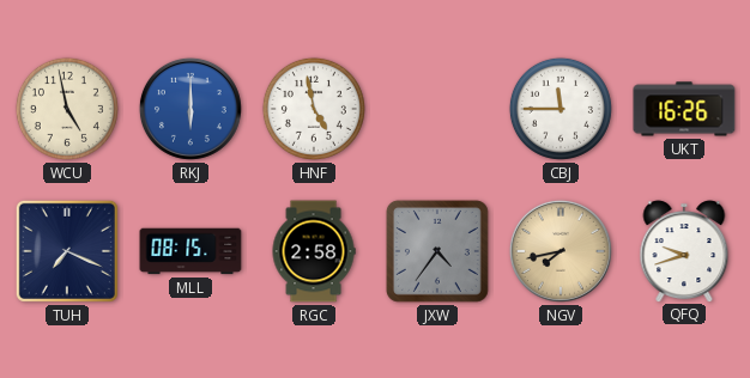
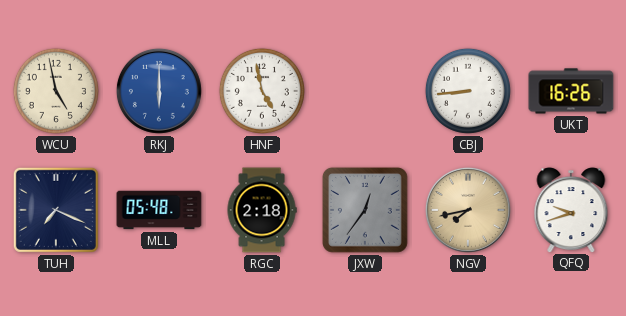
CBJ: 11:45 -> 8:44 (468, 91)
MLL: 08:15 -> 05:48 (159, 210)
RGC: 2:58 -> 2:18 (262, 210)
JXW: 4:36 -> 12:36 (365, 210)
